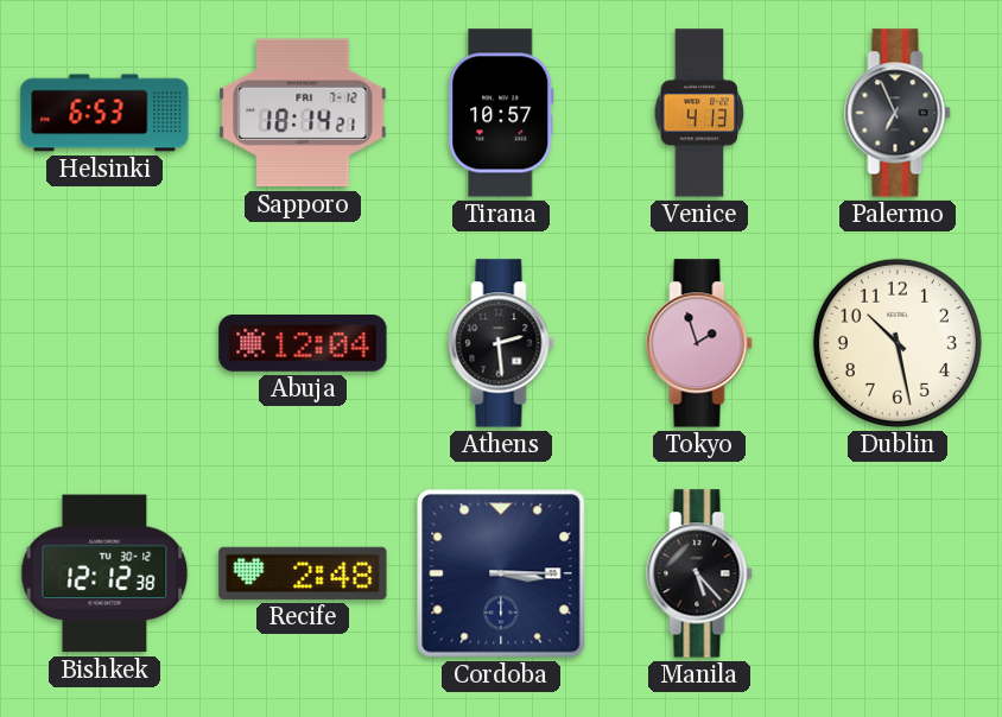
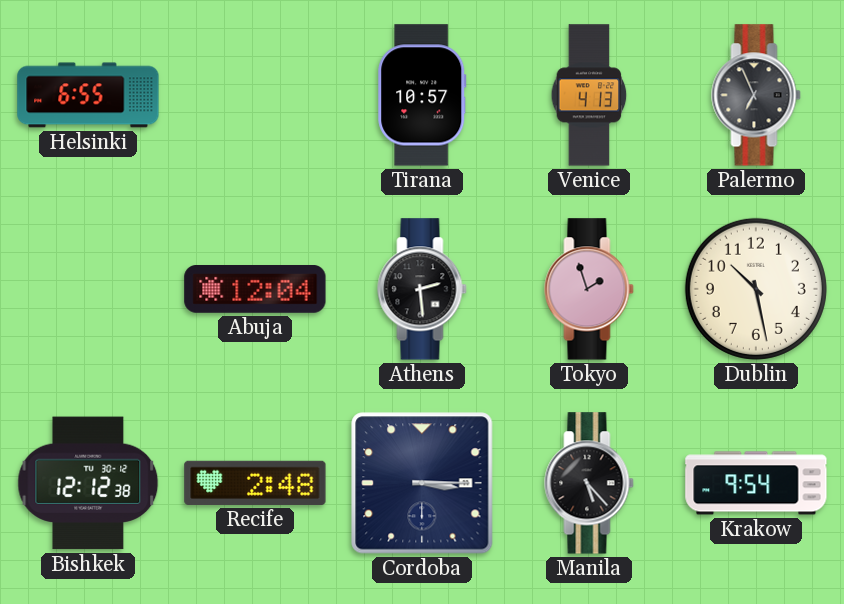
Helsinki: 6:53 -> 6:55 (88, 95)
Sapporo: 18:14 -> none (303, 113)
Krakow: none -> 9:54 (756, 483)
